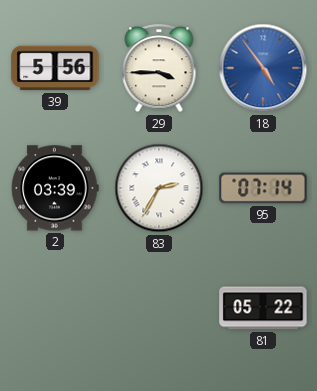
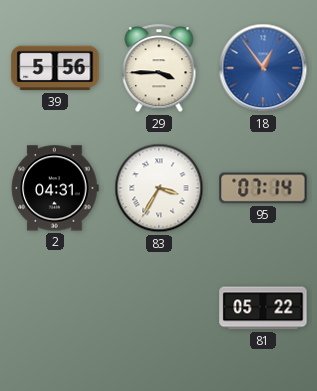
18: 4:54 -> 12:54 (263, 68)
2: 03:39 -> 04:31 (55, 188)
83: 2:35 -> 3:35 (159, 188)
